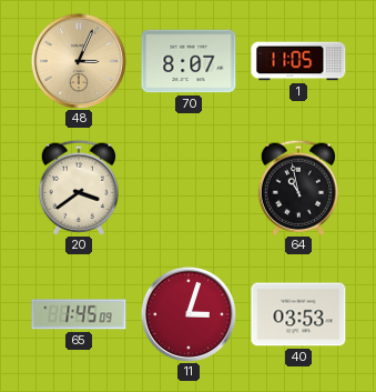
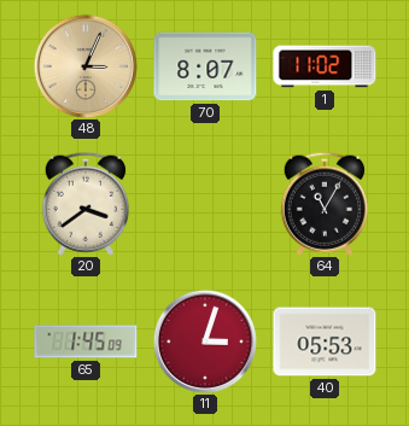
1: 11:05 -> 11:02 (325, 66)
64: 10:58 -> 11:05 (325, 204)
40: 03:53 -> 05:53 (325, 342)
